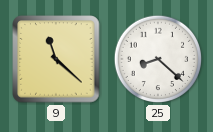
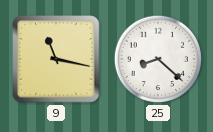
9: 11:22 -> 11:17 (56, 59)
